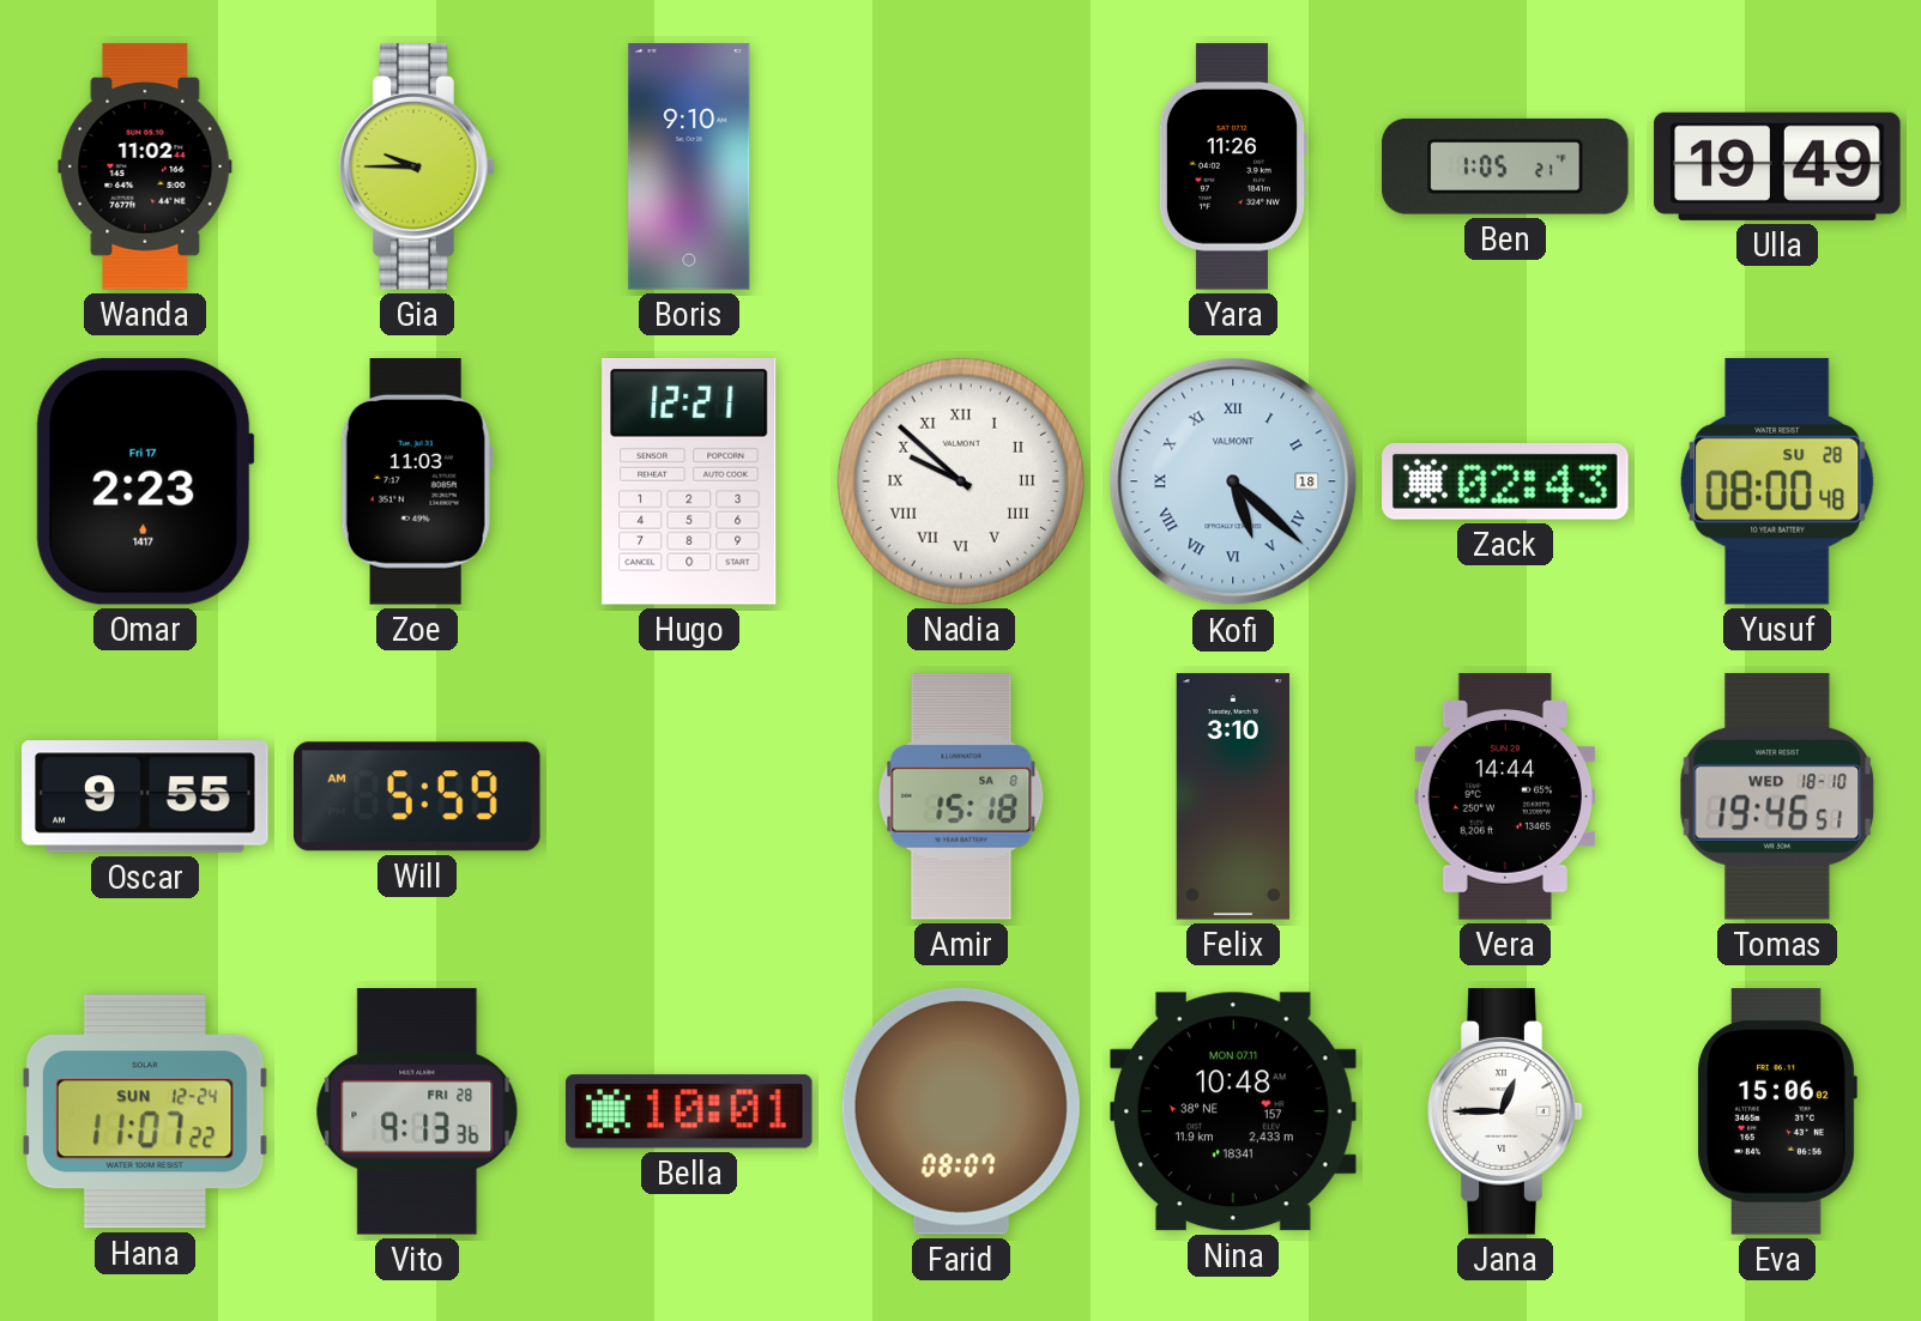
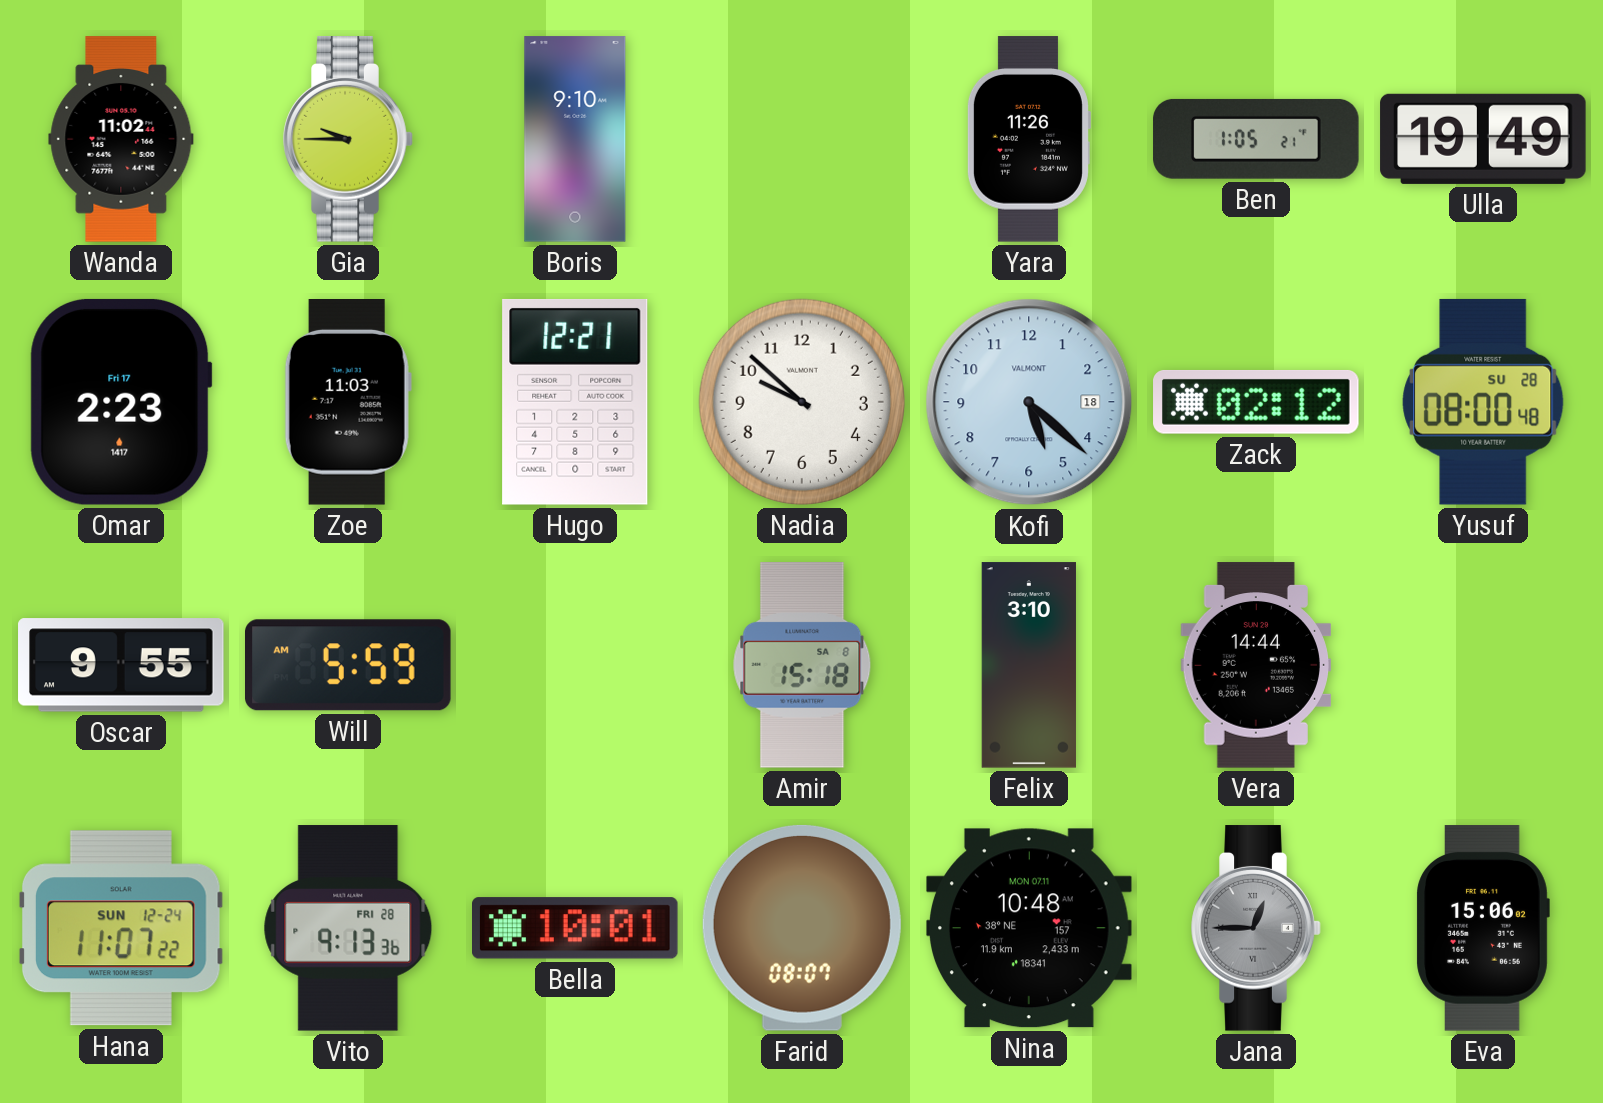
Nadia numerals: Roman -> Arabic (802, 402)
Kofi numerals: Roman -> Arabic (1029, 402)
Zack: 02:43 -> 02:12 (1256, 402)
Tomas: 19:46 -> none (1777, 796)
Jana dial: white -> grey (1256, 928)
